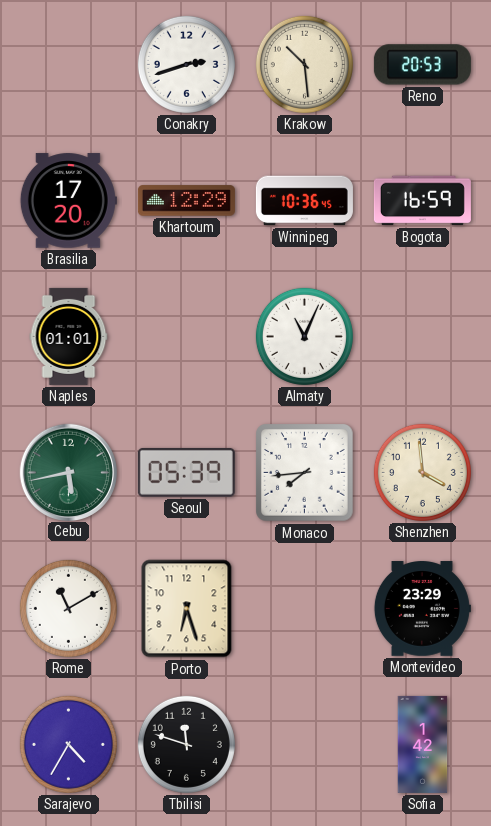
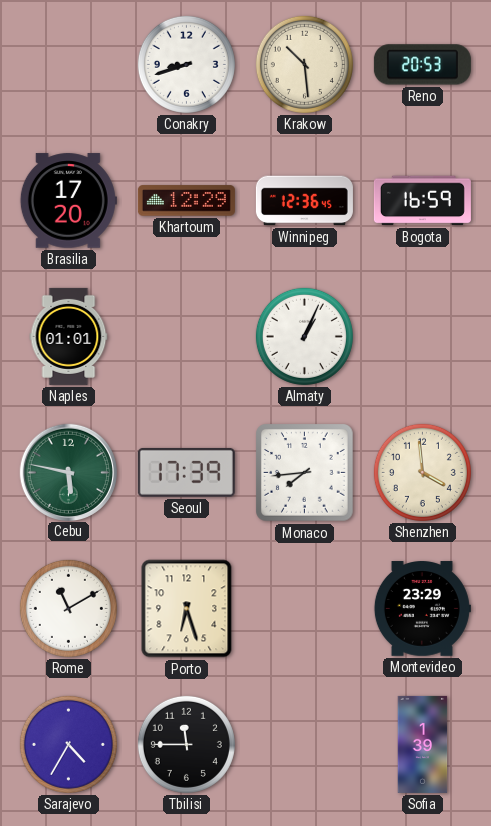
Conakry: 2:42 -> 8:42 (186, 64)
Winnipeg: 10:36 -> 12:36 (304, 201)
Almaty: 11:04 -> 1:04 (304, 336)
Cebu: 5:43 -> 5:47 (68, 472)
Seoul: 05:39 -> 17:39 (186, 472)
Tbilisi: 11:48 -> 11:45 (186, 744)
Sofia: 1:42 -> 1:39 (423, 744)
